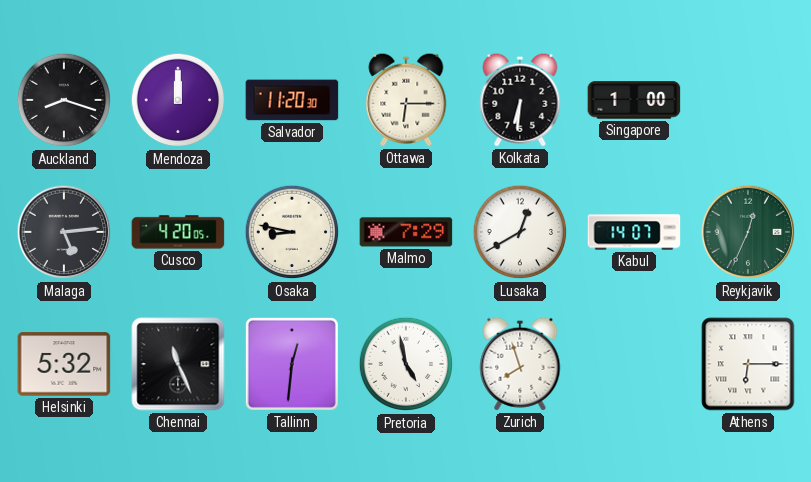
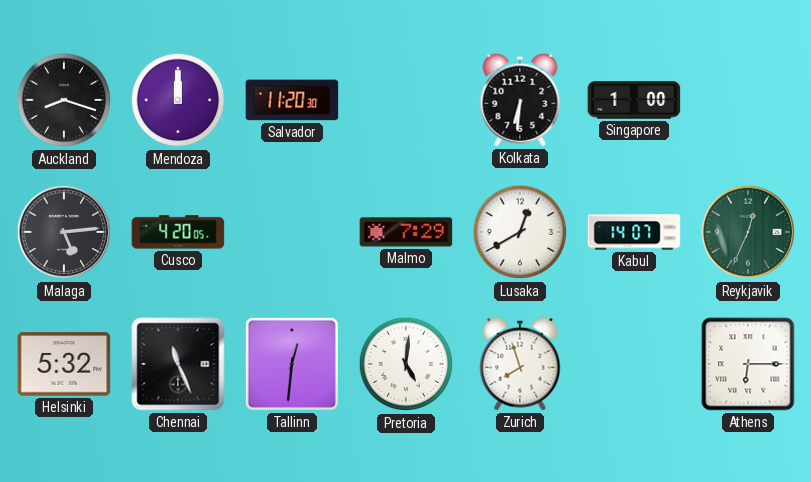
Ottawa: 6:15 -> none (406, 100)
Osaka: 8:47 -> none (292, 232)
Pretoria: 4:58 -> 5:01 (406, 364)
